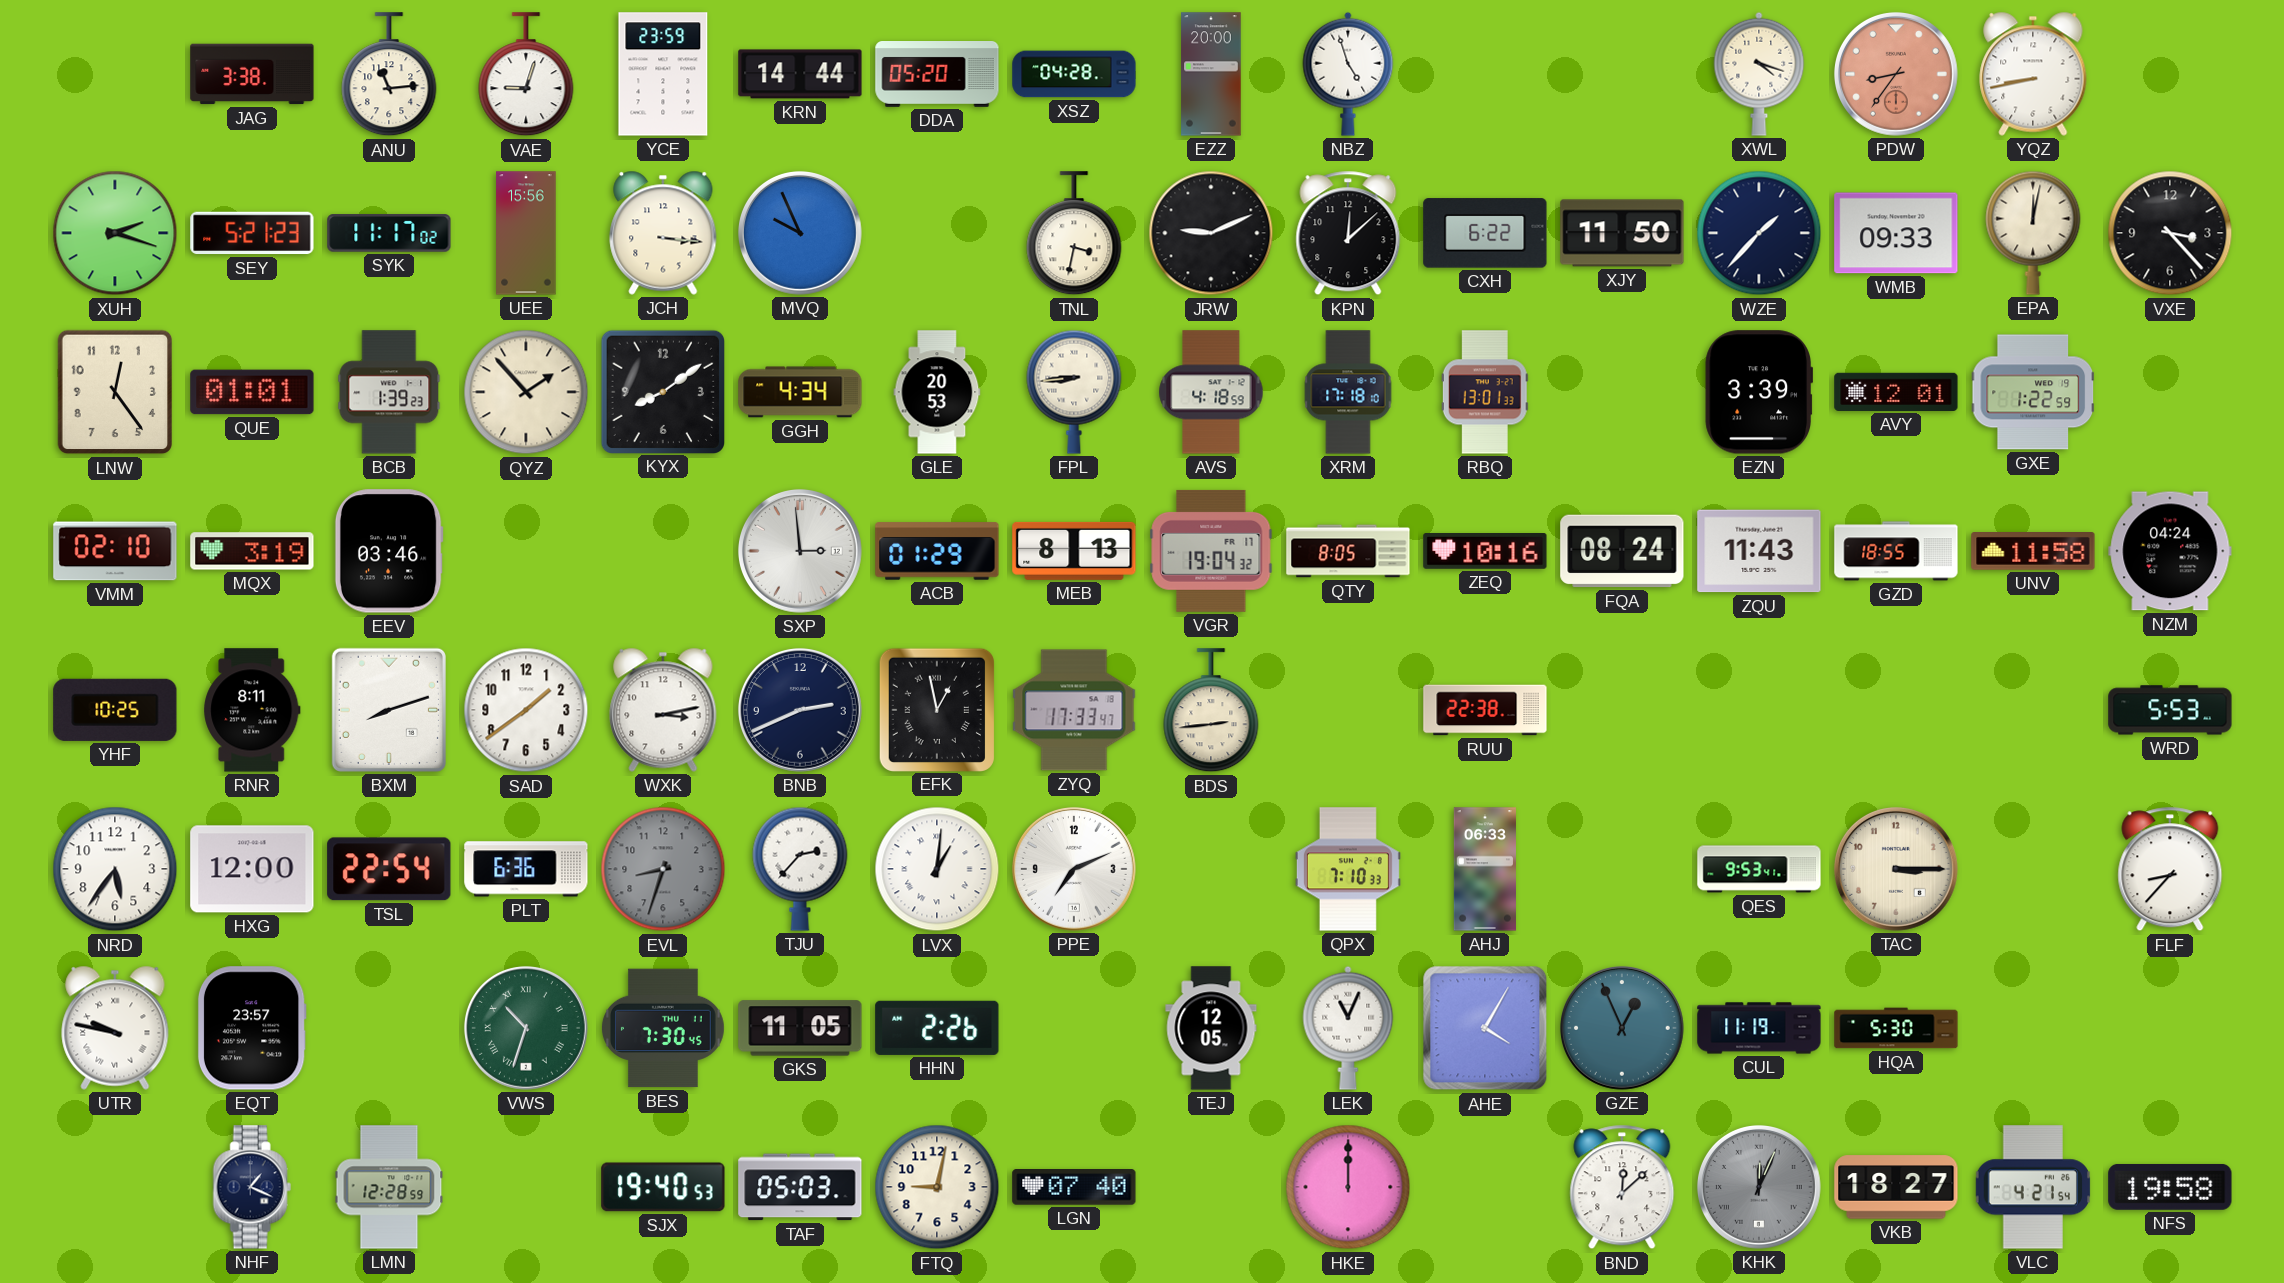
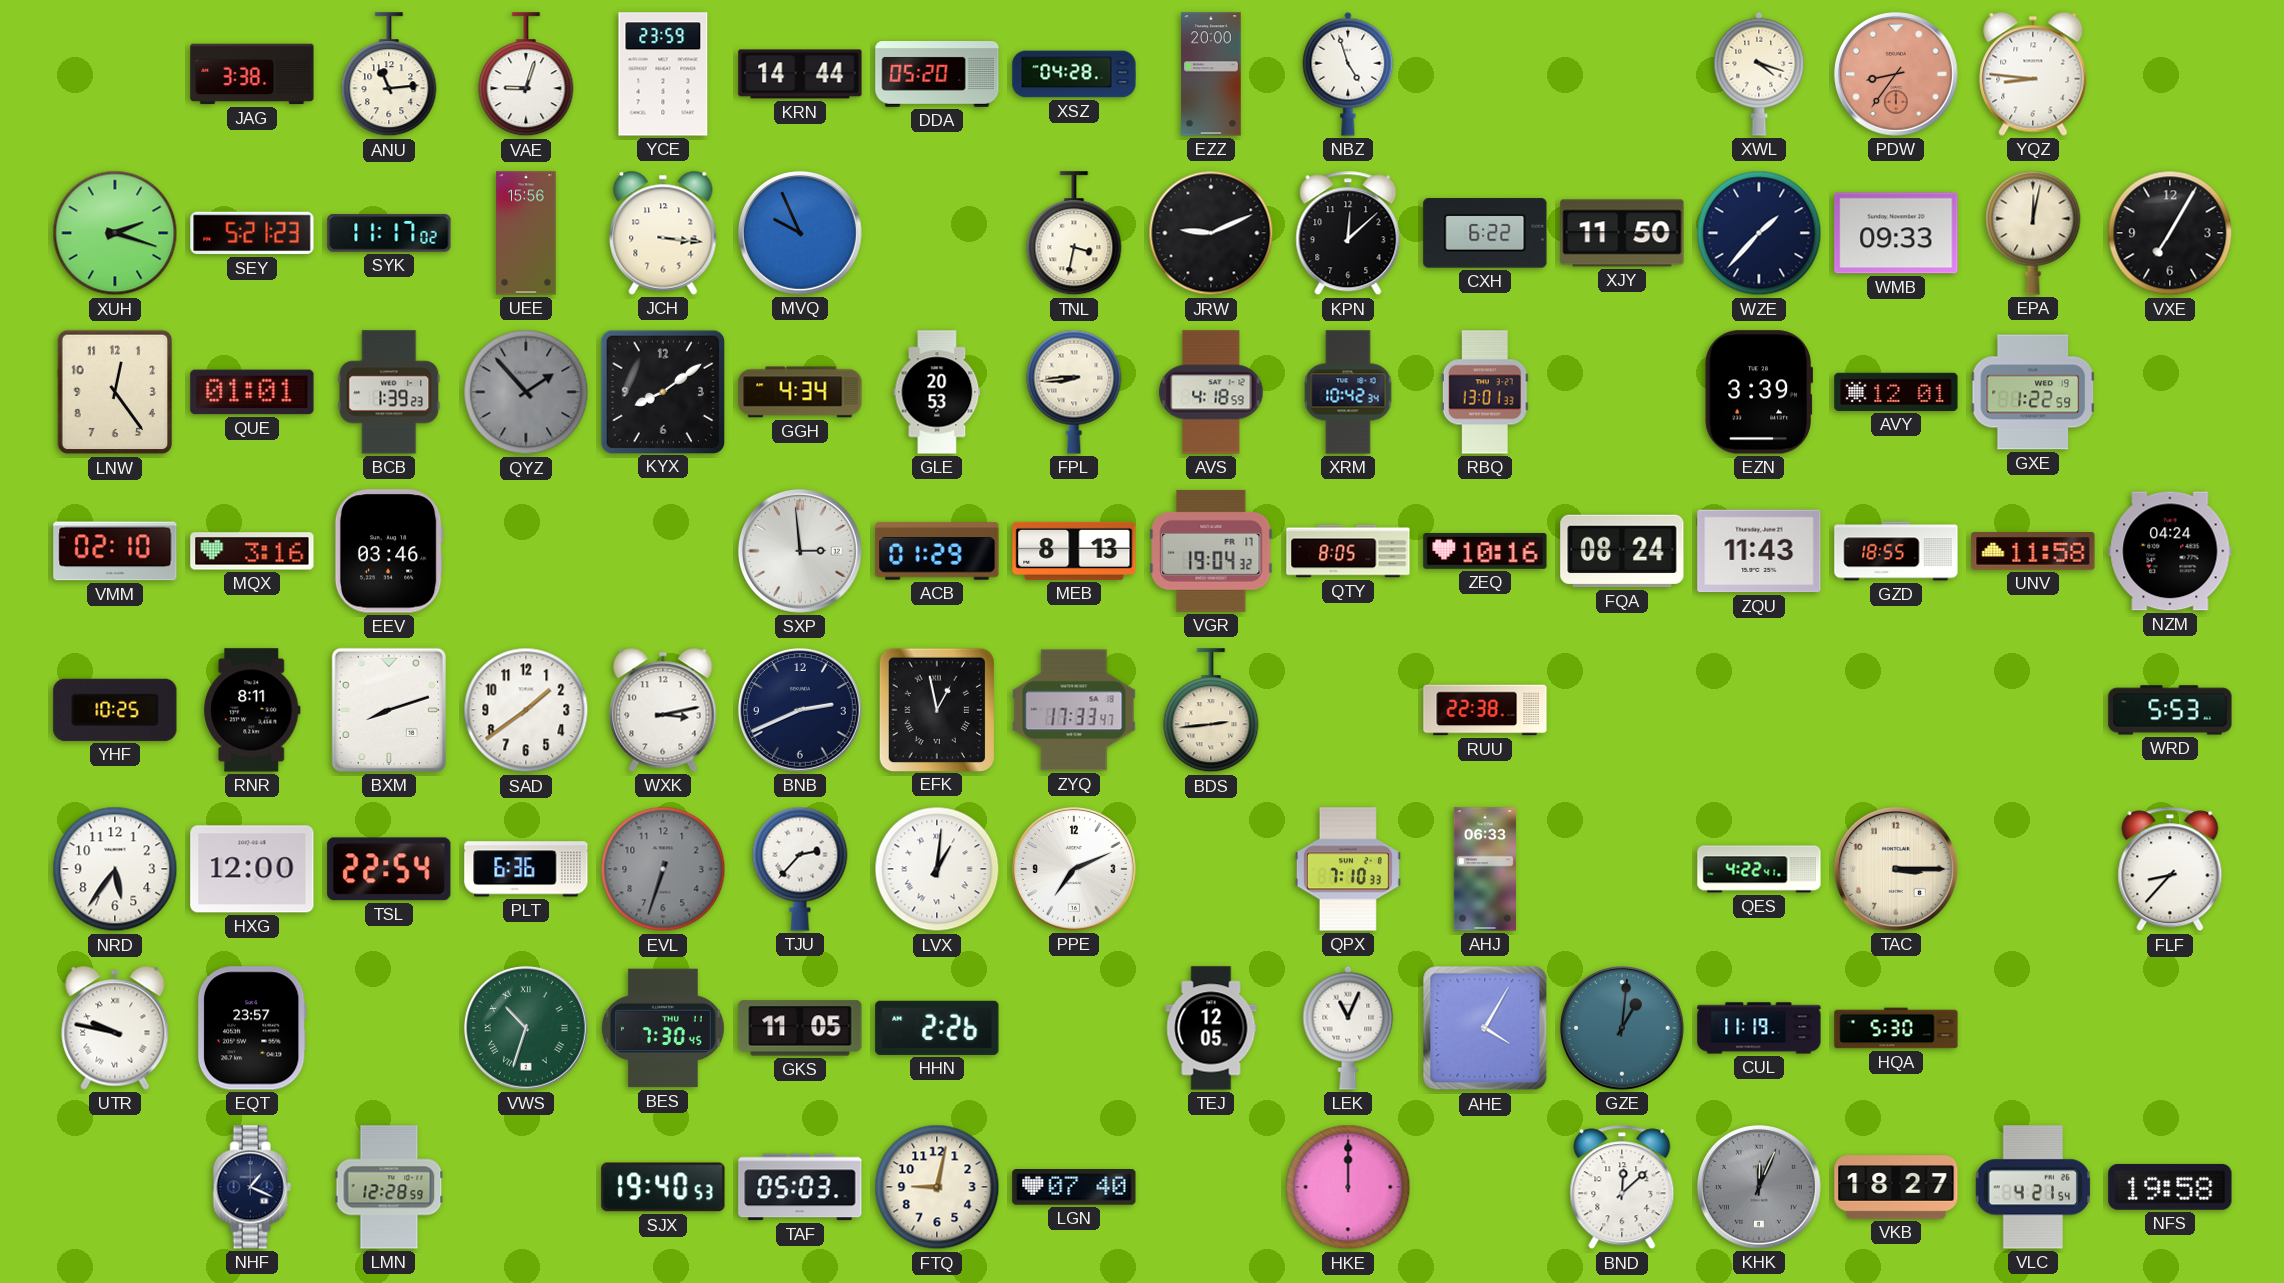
YQZ: 8:43 -> 8:46 (2033, 74)
VXE: 3:23 -> 7:05 (2170, 233)
QYZ dial: cream -> grey (526, 392)
XRM: 17:18 -> 10:42 (1348, 392)
MQX: 3:19 -> 3:16 (252, 551)
EVL: 8:33 -> 6:33 (663, 869)
QES: 9:53 -> 4:22 (1759, 869)
GZE: 12:56 -> 1:01 (1622, 1028)
